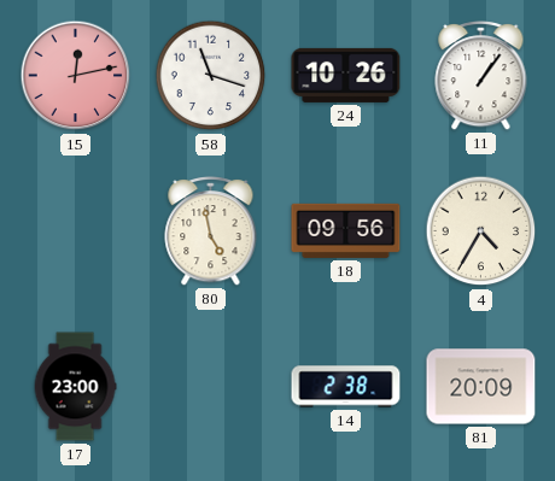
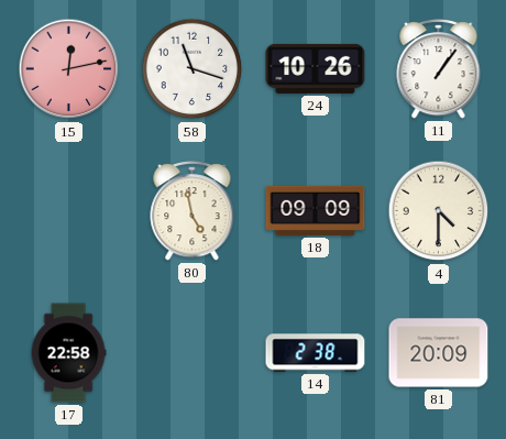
18: 09:56 -> 09:09 (316, 210)
4: 4:35 -> 4:30 (439, 211)
17: 23:00 -> 22:58 (68, 353)
